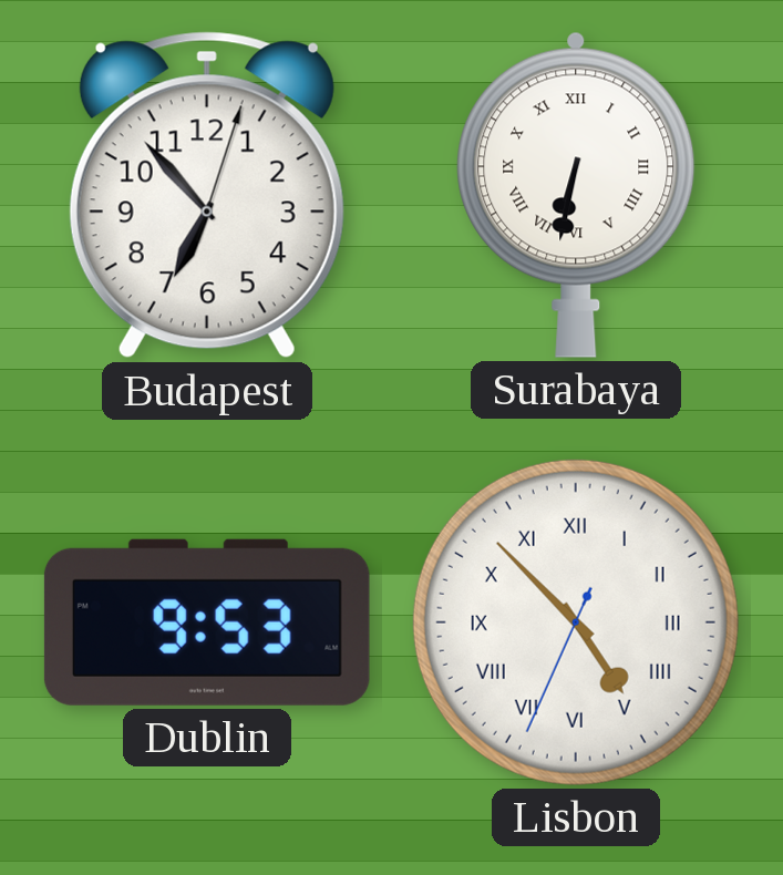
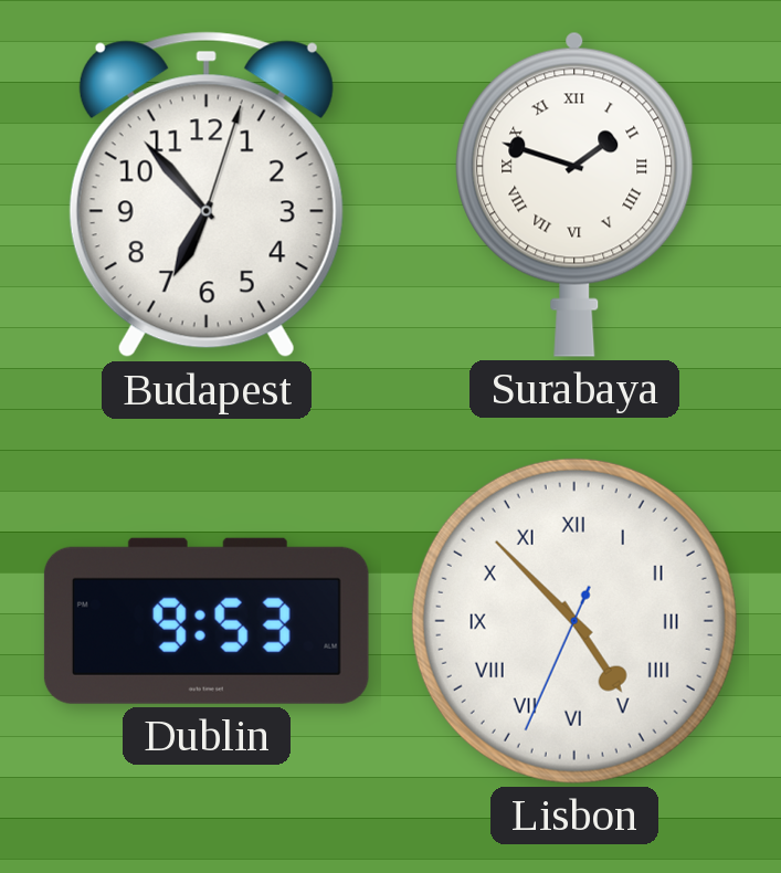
Surabaya: 6:32 -> 1:48 (574, 194)
